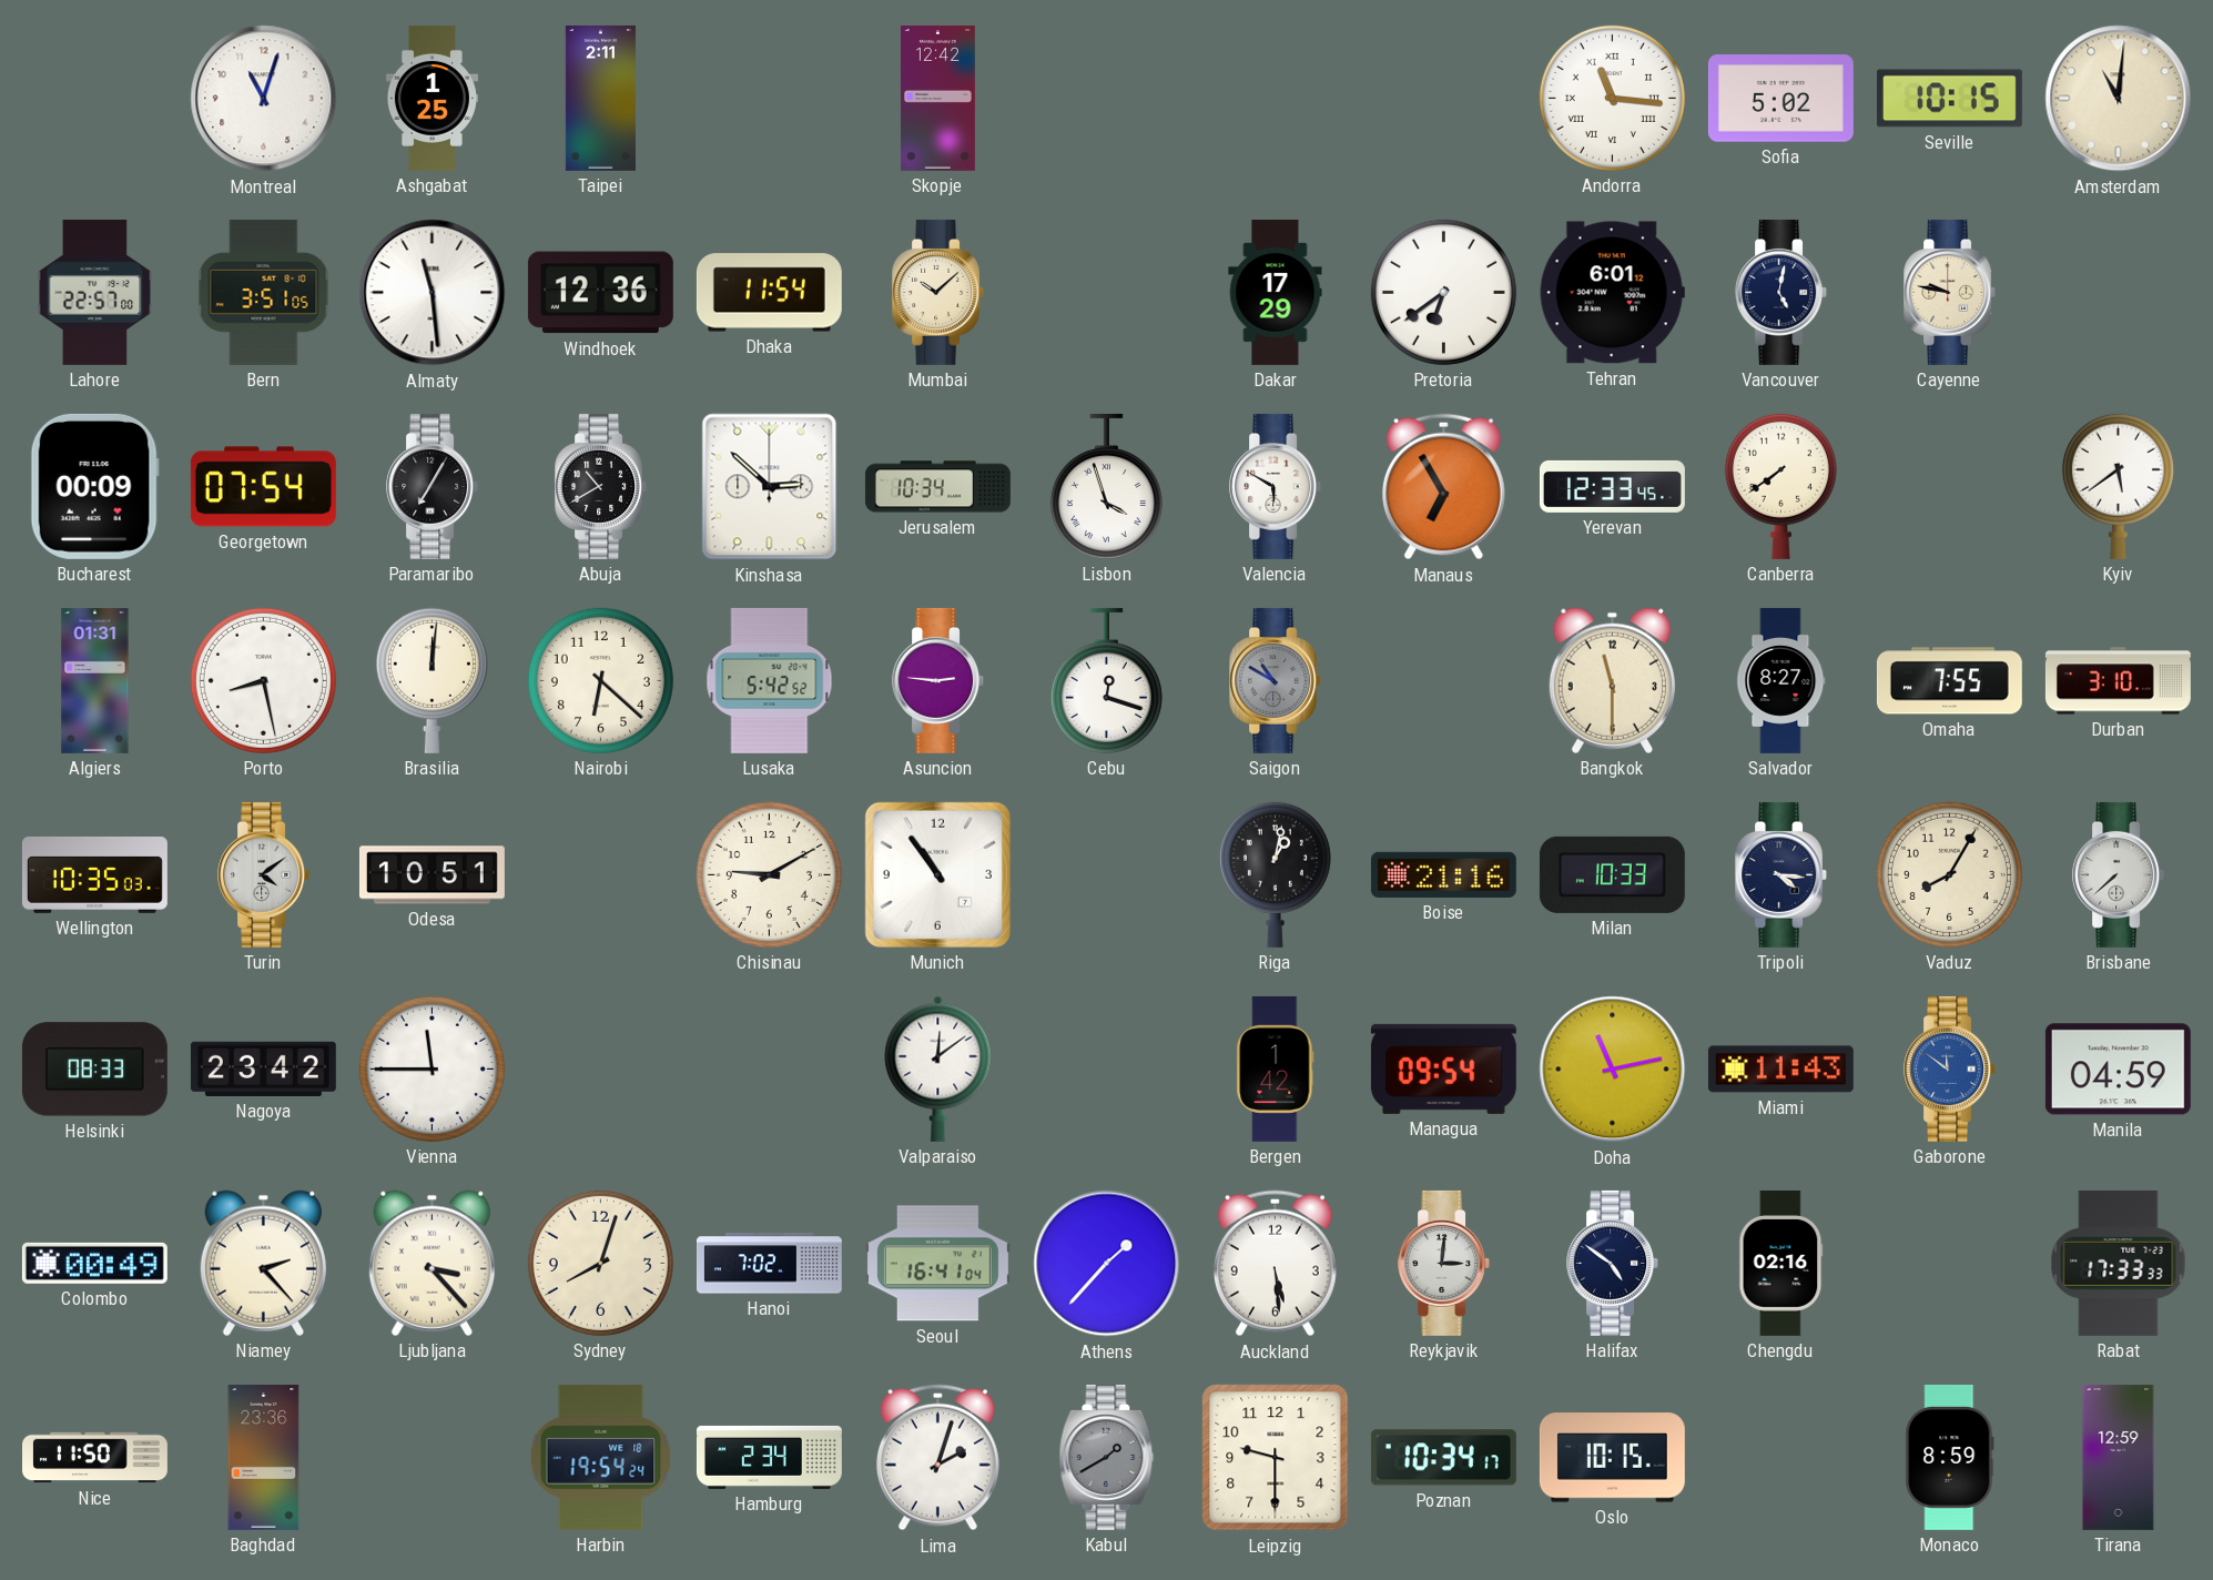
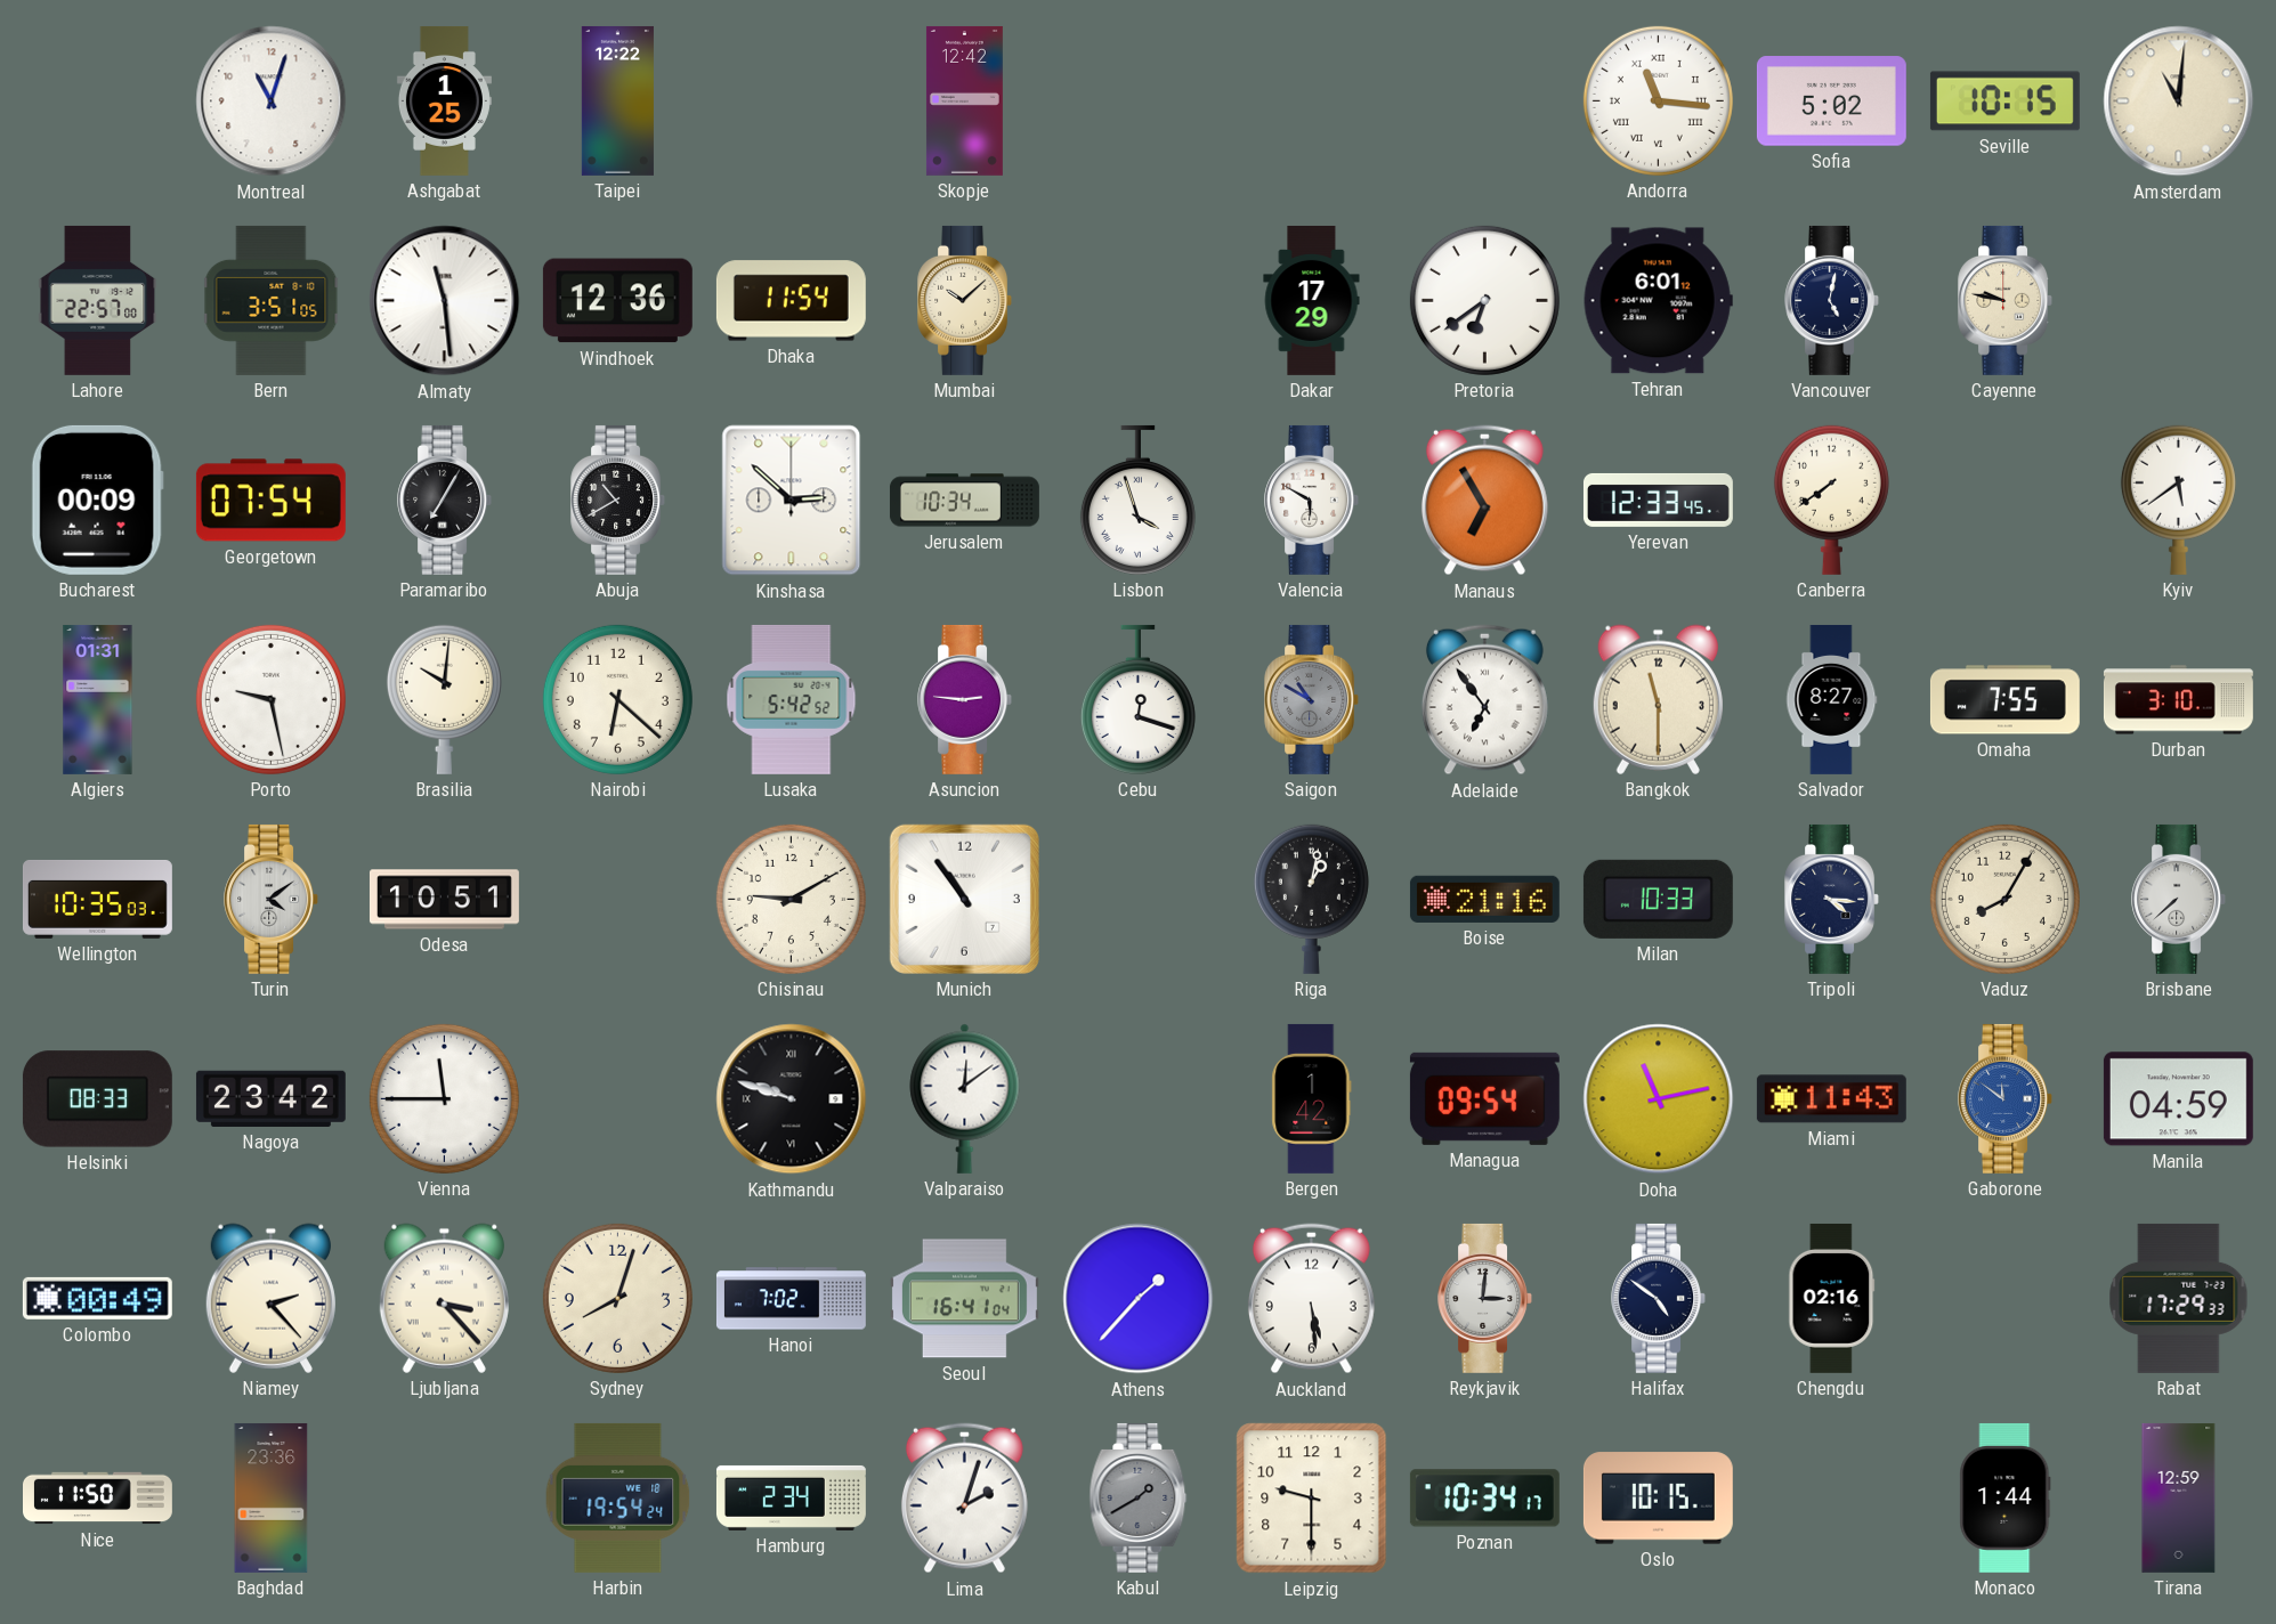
Taipei: 2:11 -> 12:22 (617, 100)
Porto: 8:28 -> 9:28 (270, 699)
Brasilia: 12:01 -> 10:01 (444, 699)
Adelaide: none -> 6:54 (1484, 700)
Kathmandu: none -> 9:48 (792, 1099)
Rabat: 17:33 -> 17:29 (2179, 1298)
Monaco: 8:59 -> 1:44 (2006, 1497)
